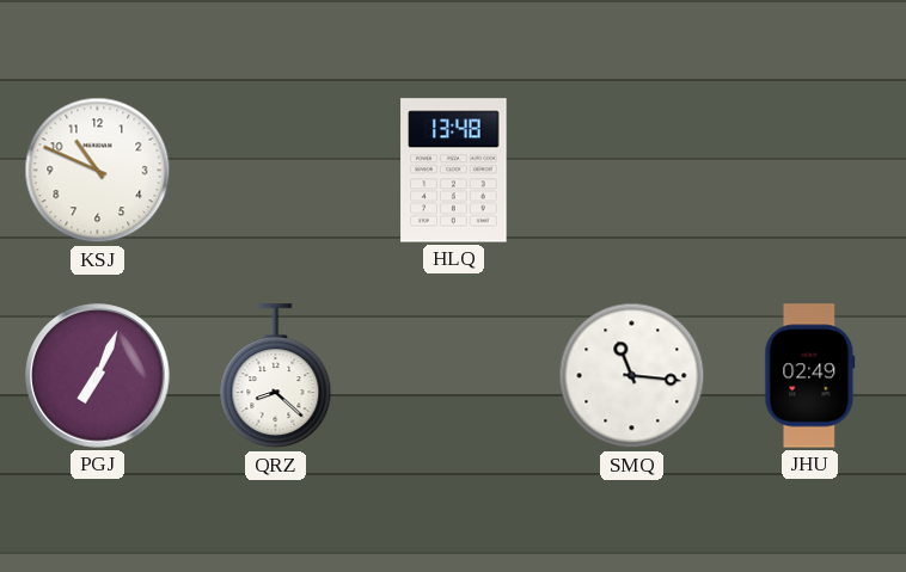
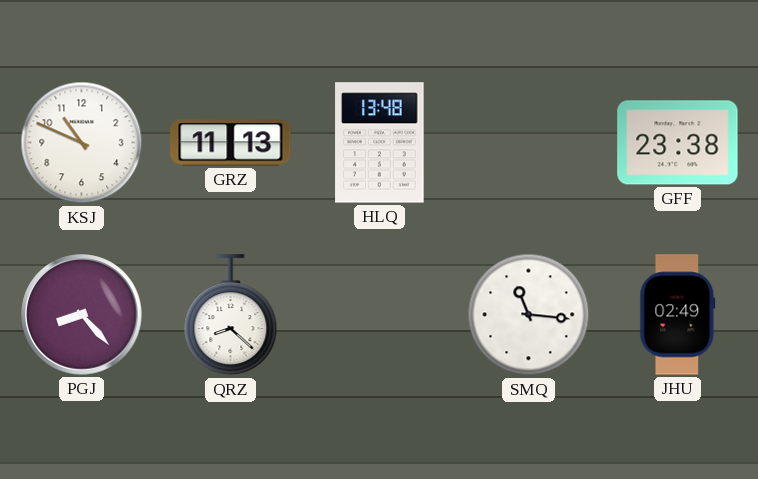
GRZ: none -> 11:13 (231, 143)
GFF: none -> 23:38 (678, 143)
PGJ: 7:04 -> 8:23 (82, 315)
